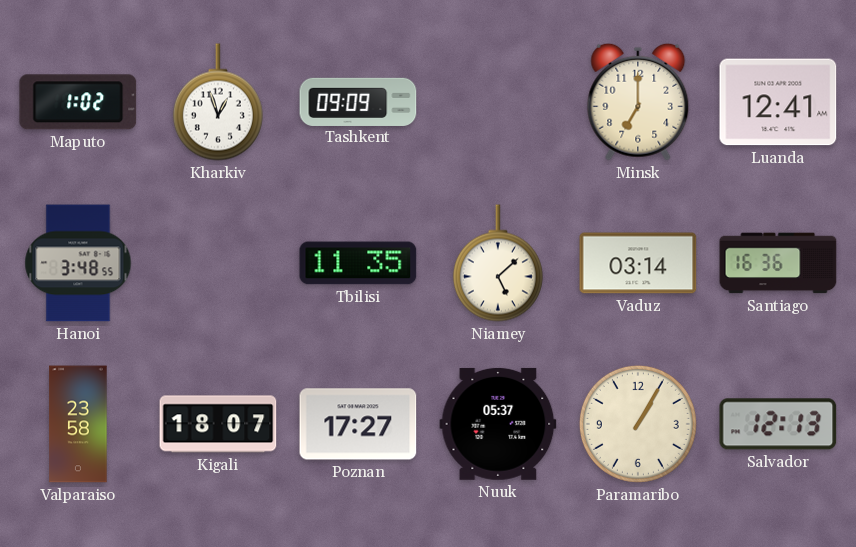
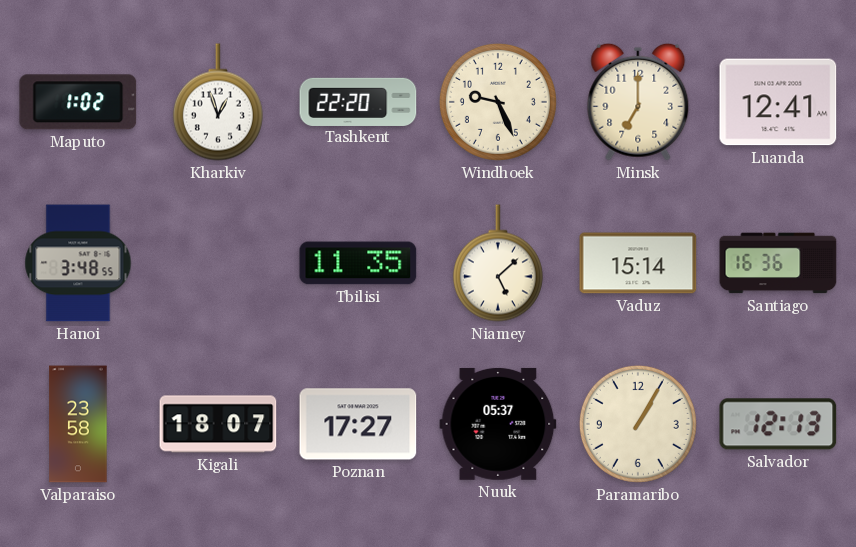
Tashkent: 09:09 -> 22:20 (358, 101)
Windhoek: none -> 9:26 (498, 102)
Vaduz: 03:14 -> 15:14 (638, 263)
